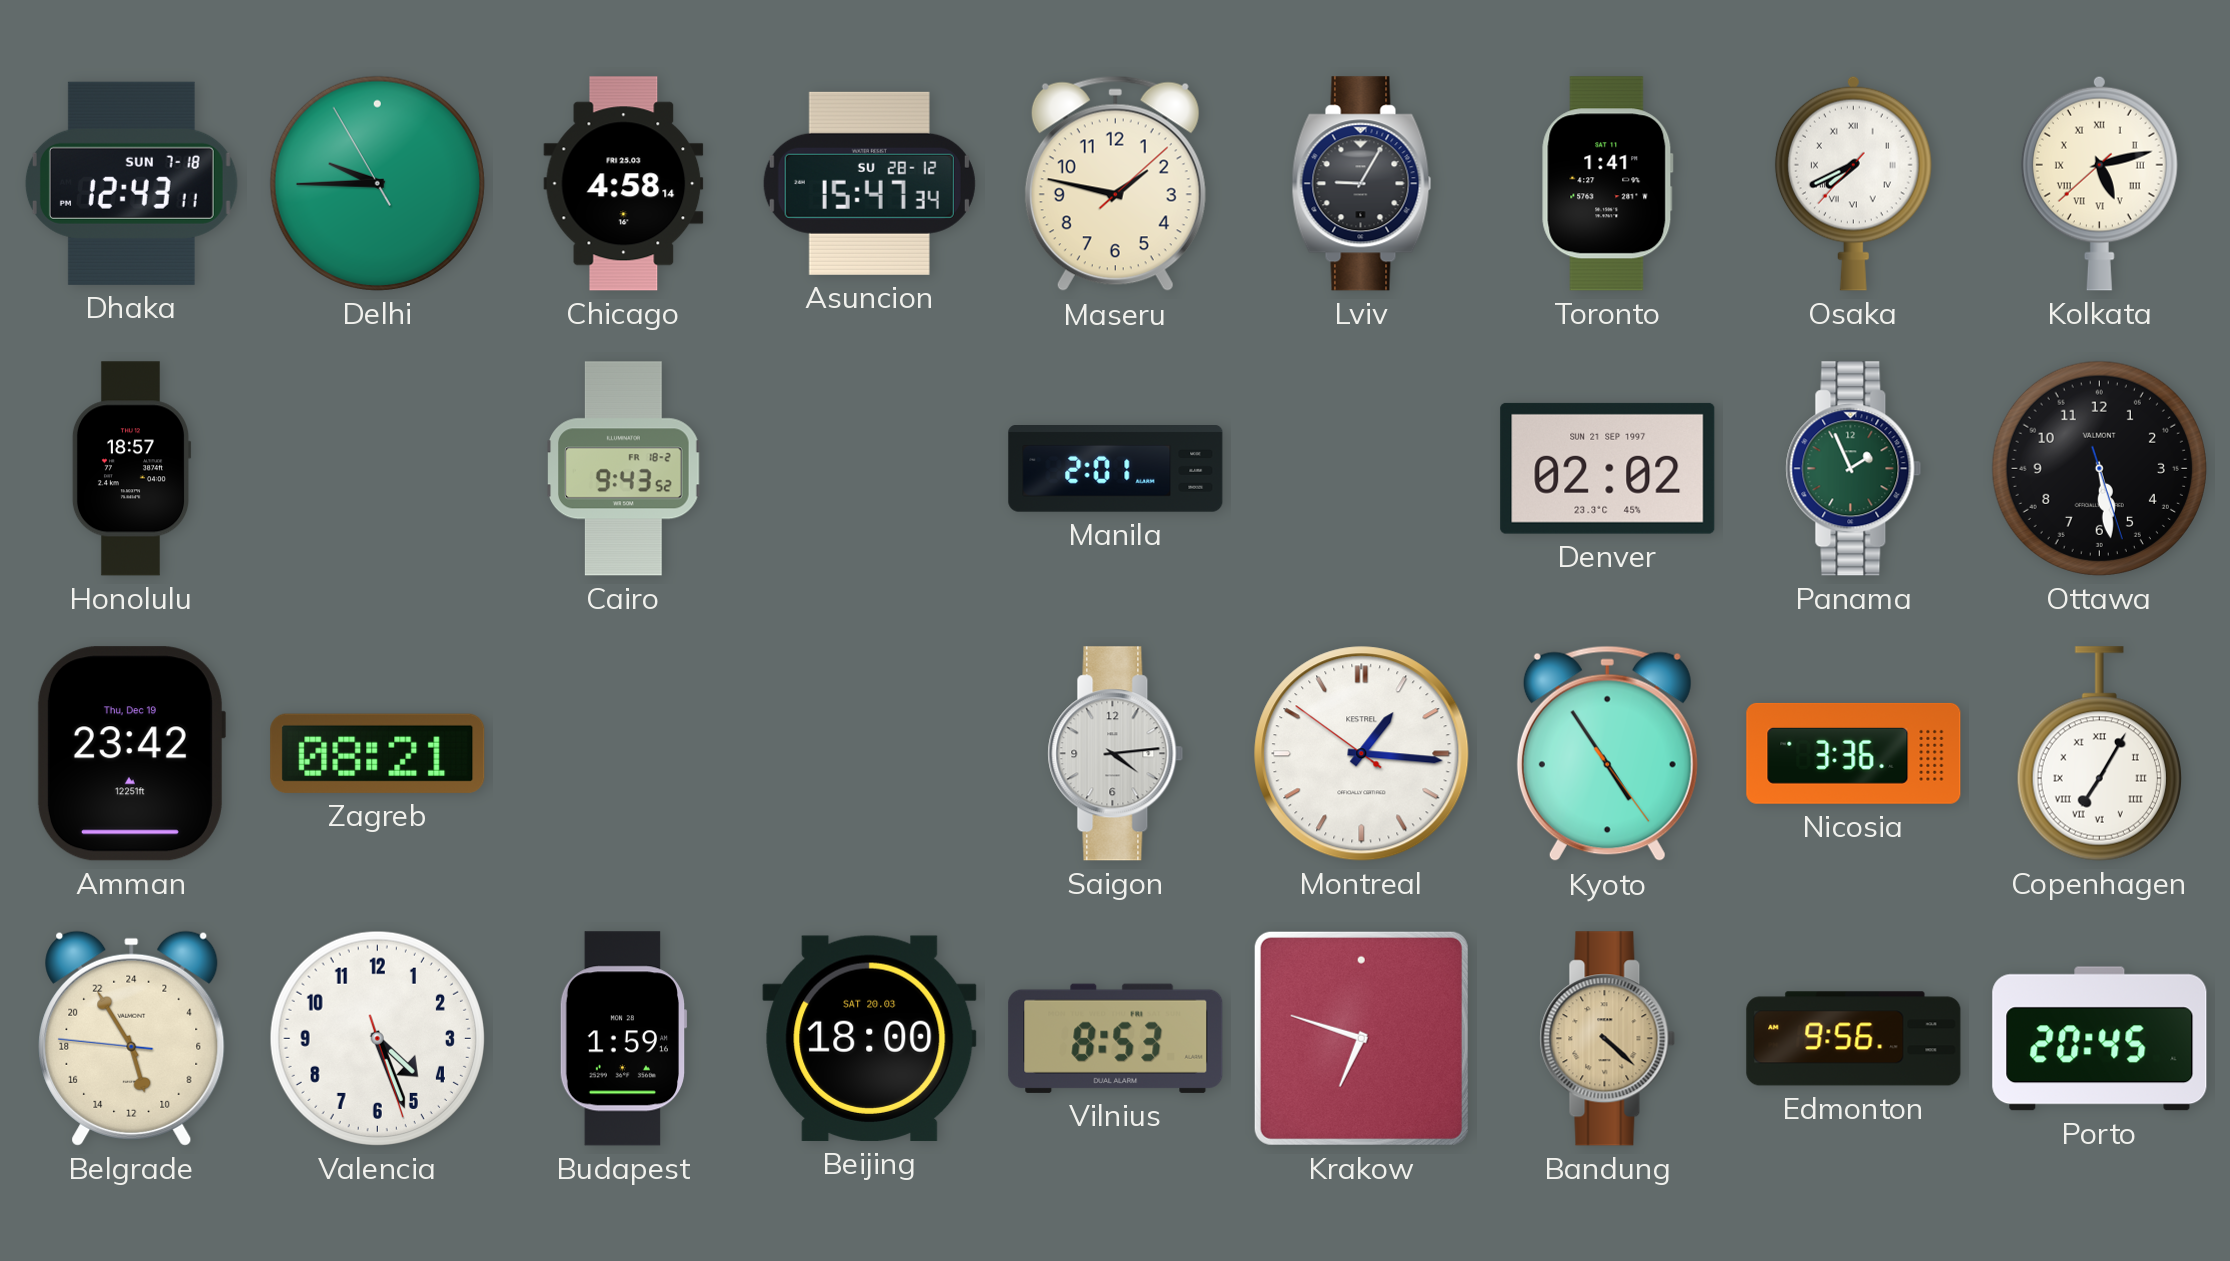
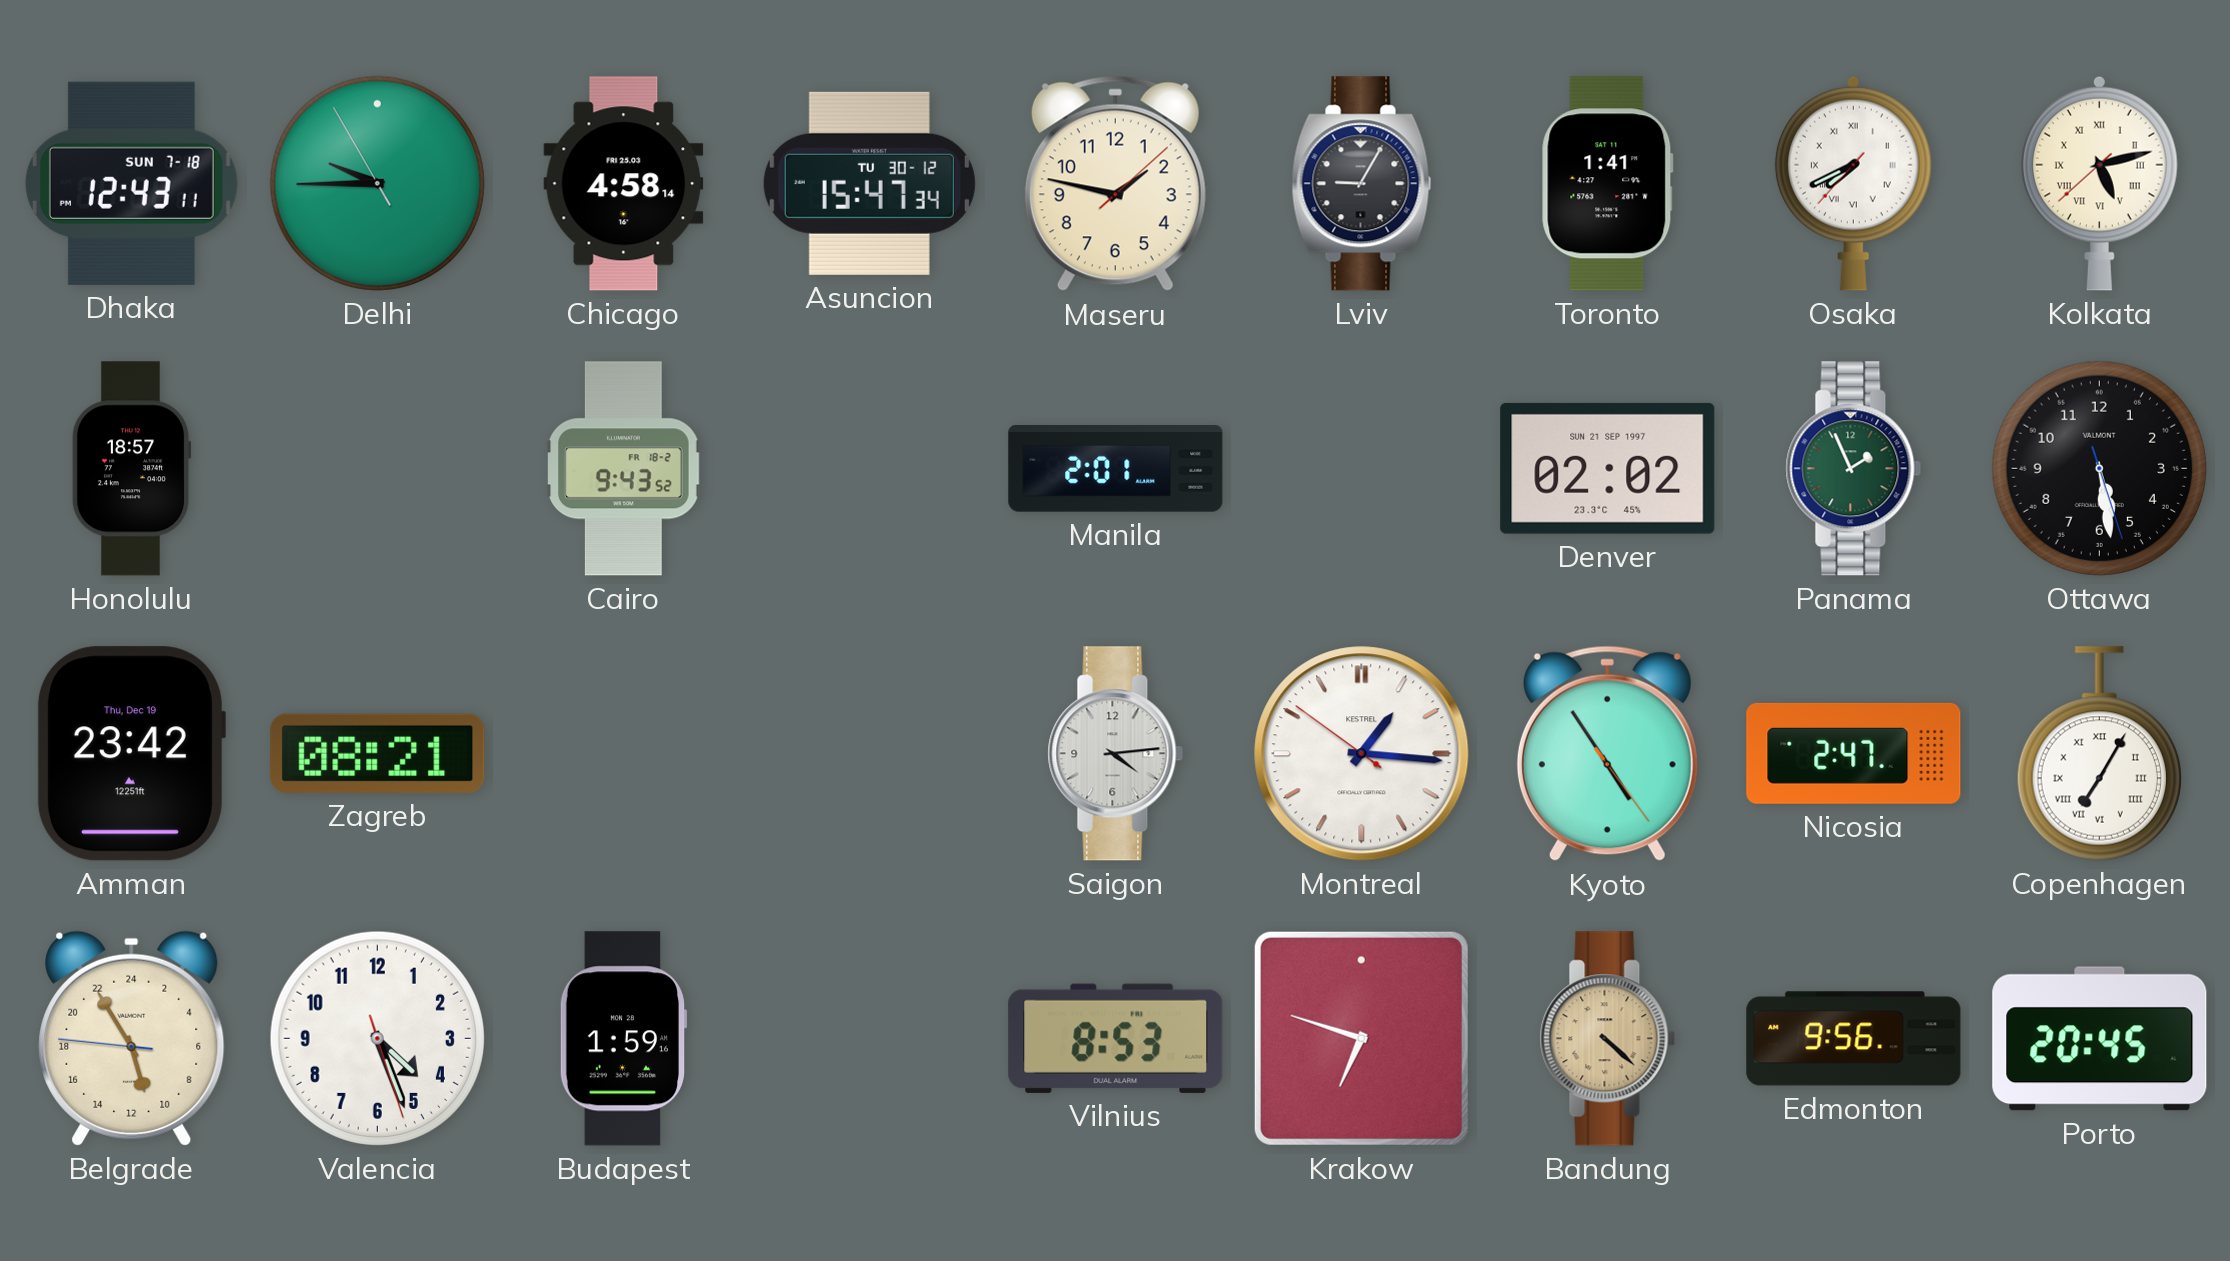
Asuncion date: SU 28-12 -> TU 30-12 (869, 183)
Nicosia: 3:36 -> 2:47 (1854, 753)
Beijing: 18:00 -> none (870, 1038)
